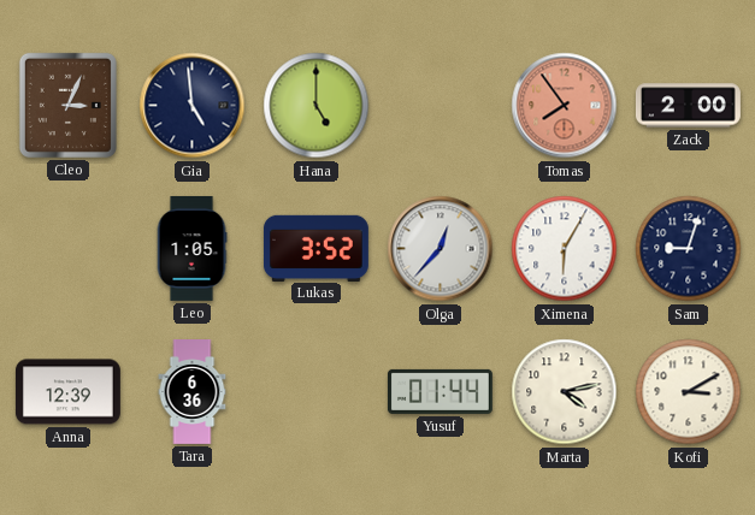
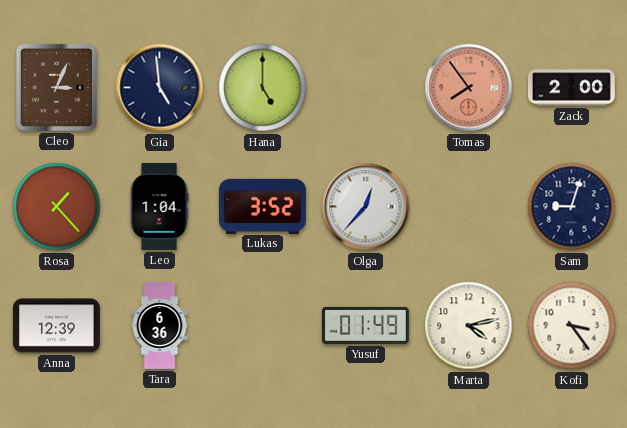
Rosa: none -> 1:23 (57, 207)
Leo: 1:05 -> 1:04 (159, 206)
Ximena: 6:05 -> none (565, 249)
Yusuf: 01:44 -> 01:49 (365, 325)
Kofi: 3:10 -> 3:24 (572, 326)
